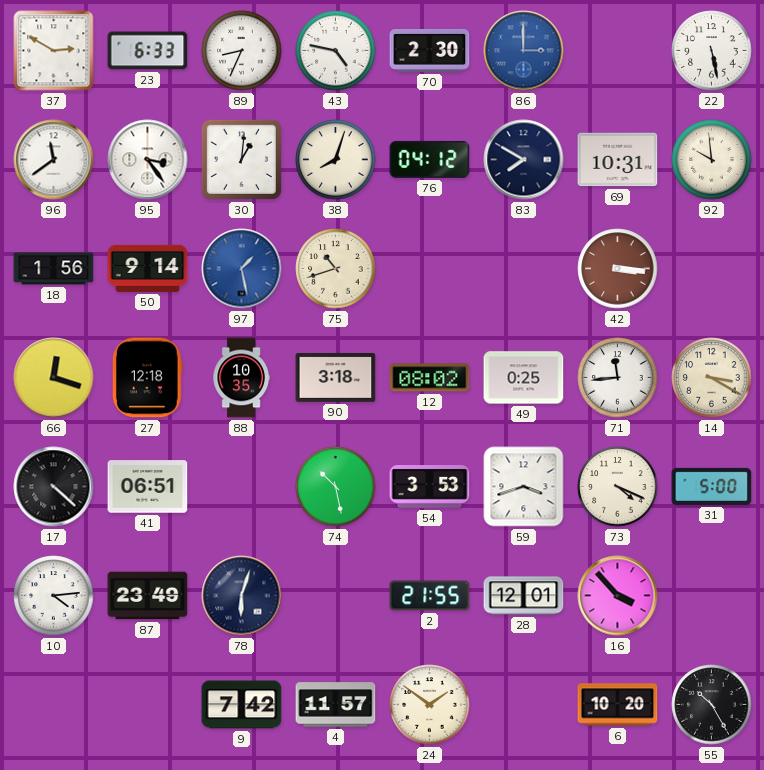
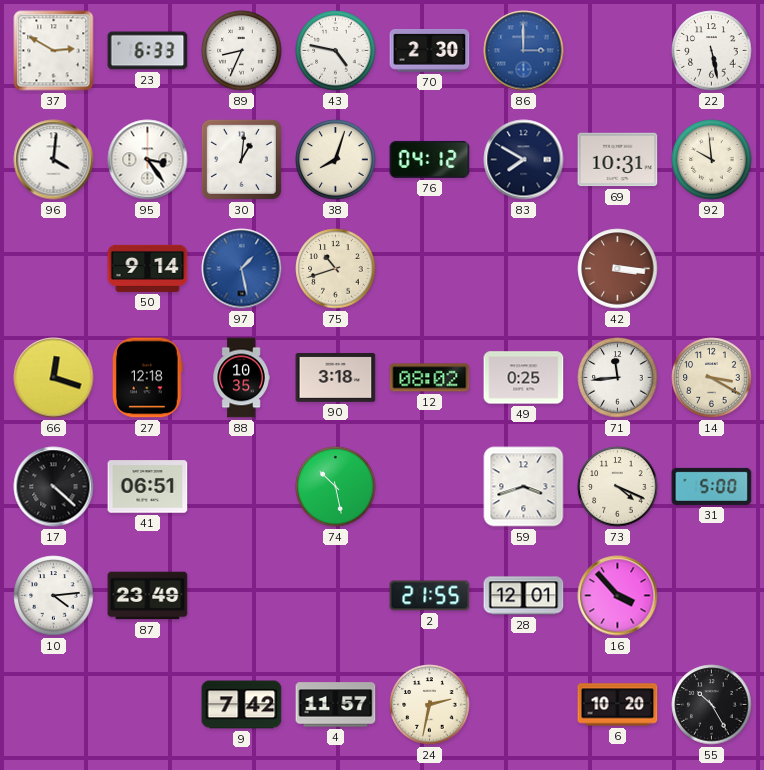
96: 11:39 -> 4:01 (54, 160)
18: 1:56 -> none (54, 269)
54: 3:53 -> none (430, 487)
78: 6:03 -> none (242, 596)
24: 1:51 -> 2:32 (430, 705)
